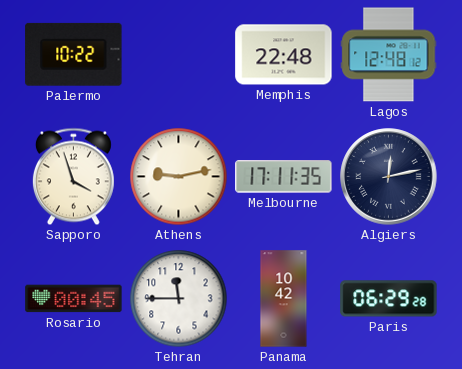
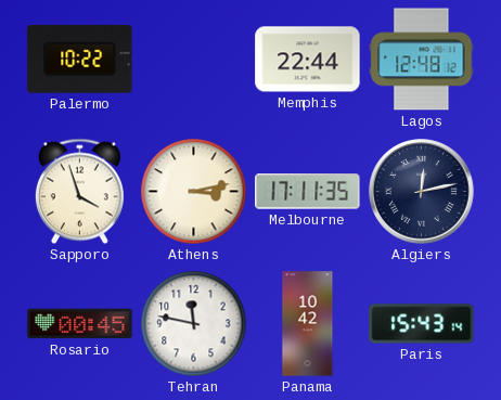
Memphis: 22:48 -> 22:44 (308, 60)
Athens: 9:13 -> 3:13 (194, 192)
Tehran: 11:45 -> 11:47 (194, 324)
Paris: 06:29 -> 15:43 (422, 324)
